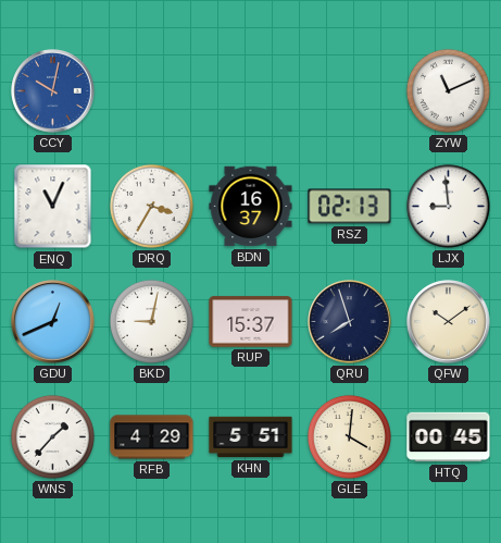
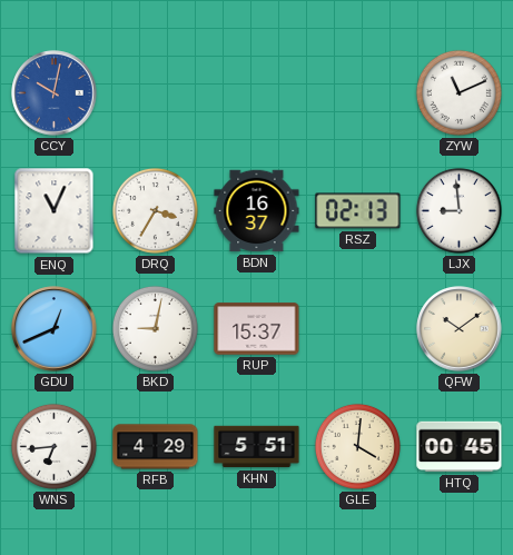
QRU: 7:57 -> none (350, 322)
WNS: 1:37 -> 6:44 (53, 446)
